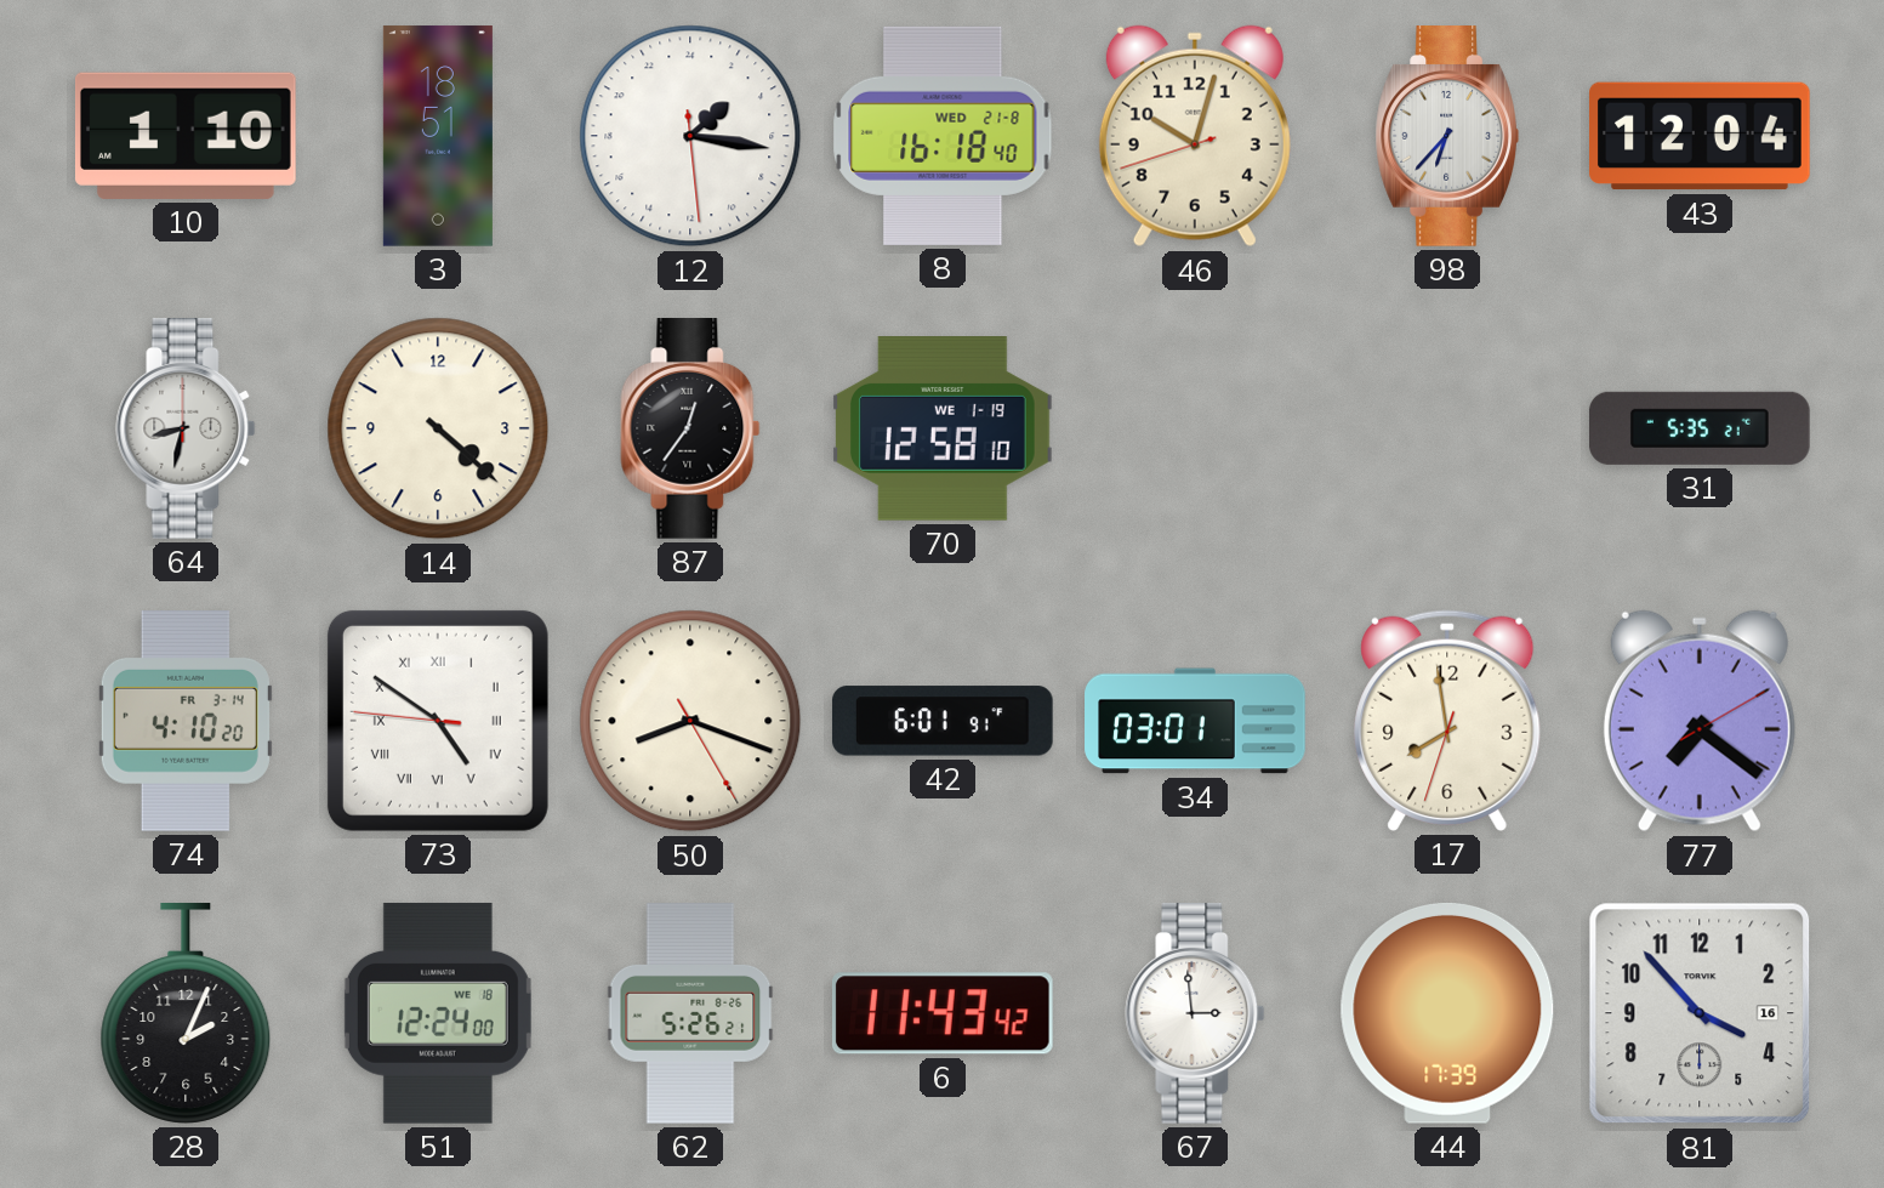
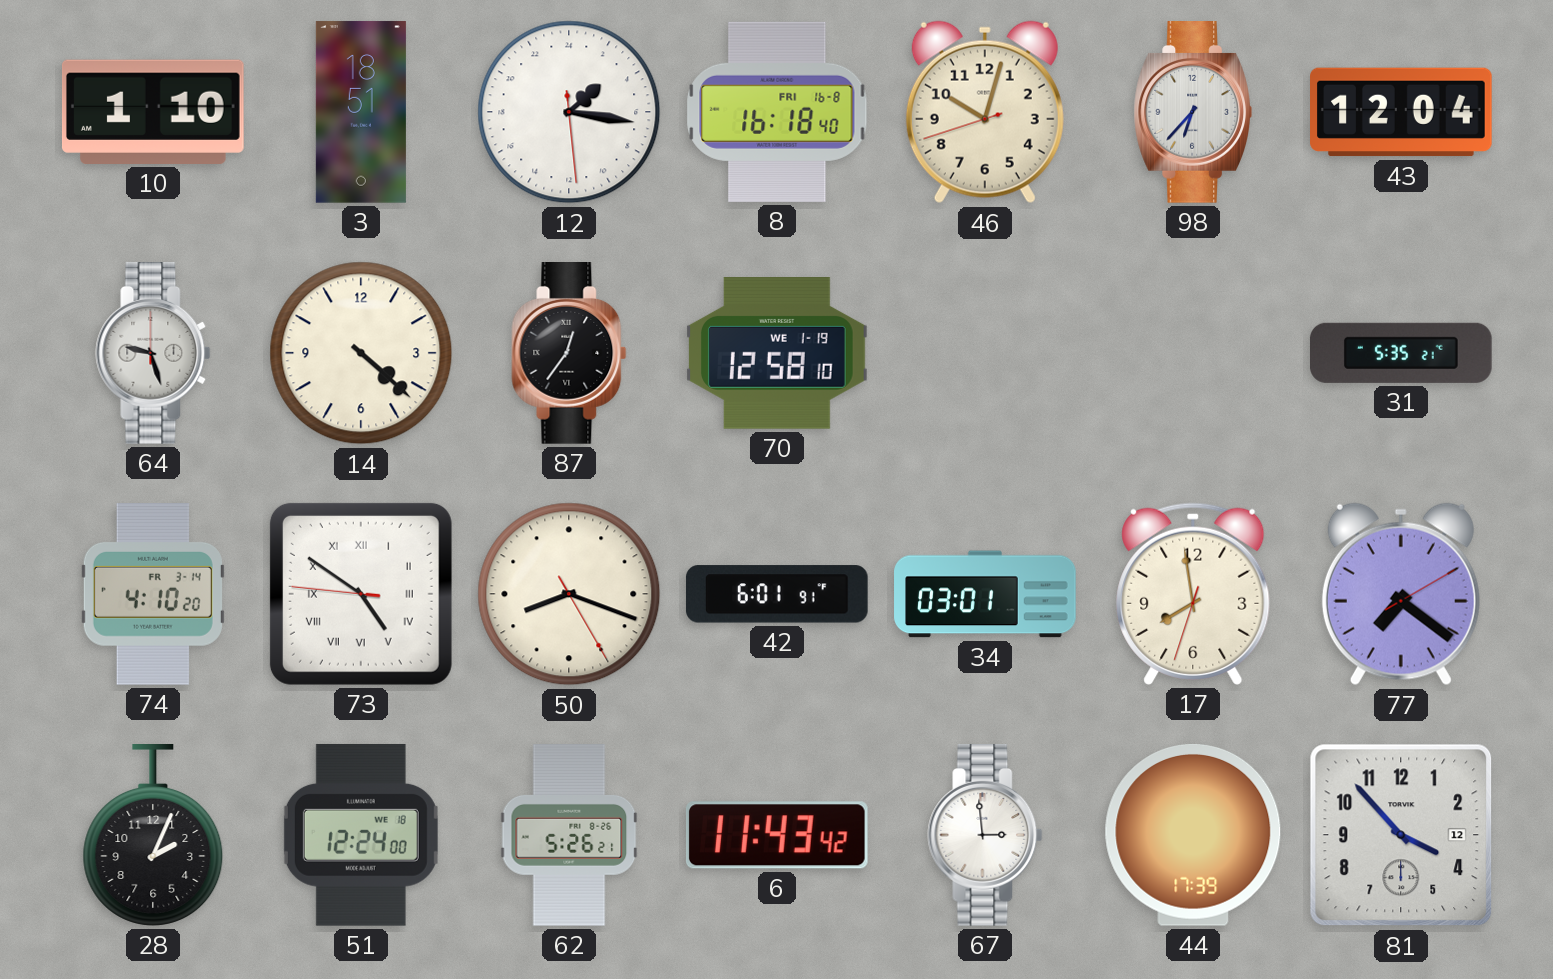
8 date: WED 21-8 -> FRI 16-8 (777, 112)
64: 8:32 -> 9:27 (153, 354)
81 date: 16 -> 12 (1401, 835)
